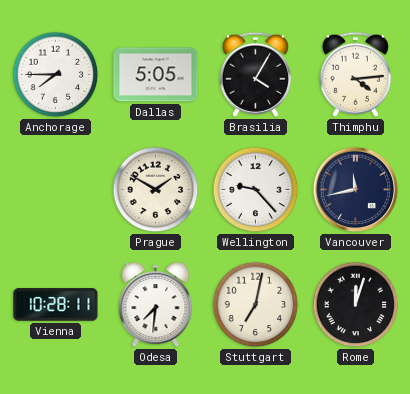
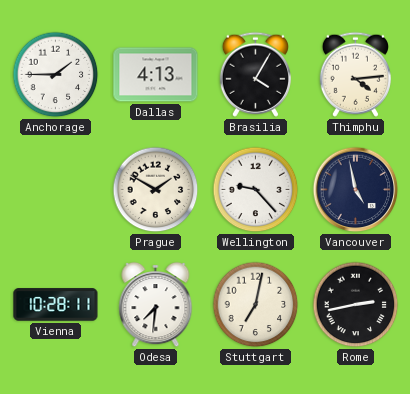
Anchorage: 7:45 -> 1:45 (56, 75)
Dallas: 5:05 -> 4:13 (156, 75)
Vancouver: 11:43 -> 4:58 (356, 190)
Rome: 12:03 -> 2:43 (356, 305)
